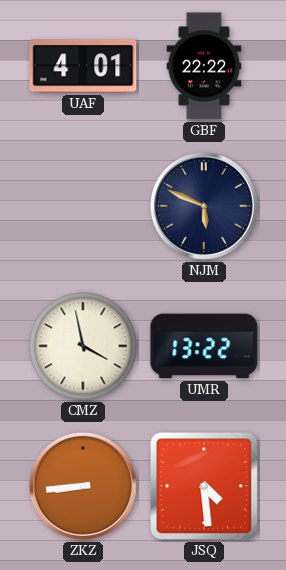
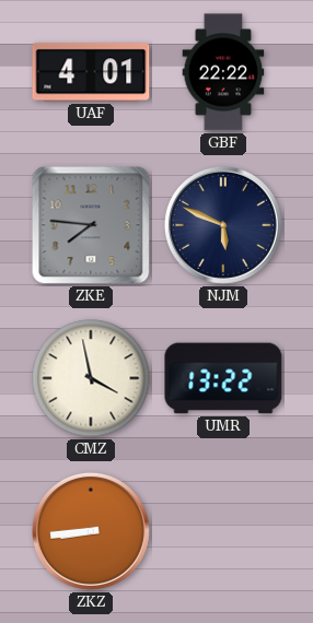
ZKE: none -> 7:46 (91, 225)
JSQ: 4:29 -> none (204, 486)
